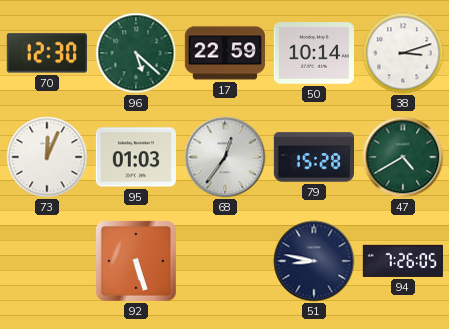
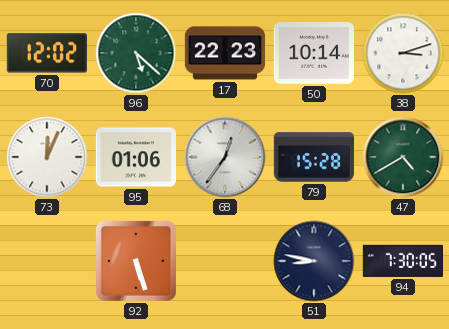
70: 12:30 -> 12:02 (47, 53)
17: 22:59 -> 22:23 (224, 53)
95: 01:03 -> 01:06 (136, 157)
94: 7:26 -> 7:30 (403, 261)
